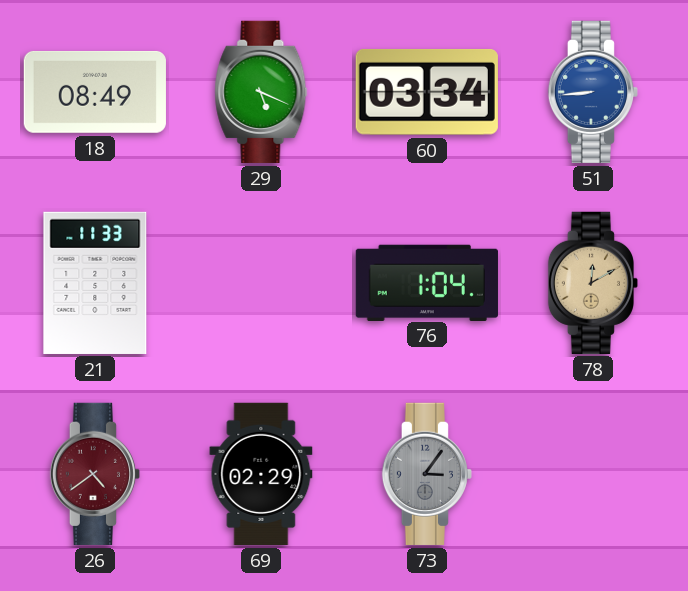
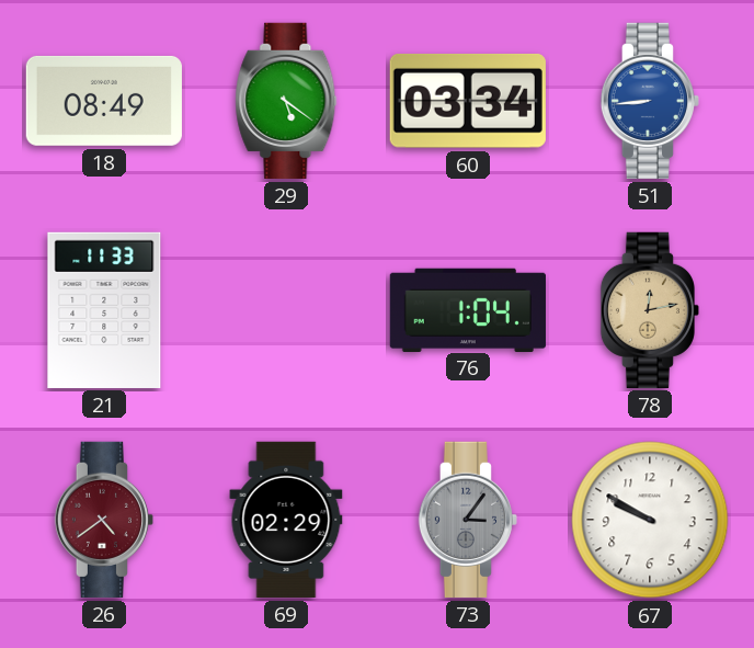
29: 5:19 -> 5:21 (286, 101)
78: 12:10 -> 12:13 (650, 310)
67: none -> 9:50 (650, 520)
